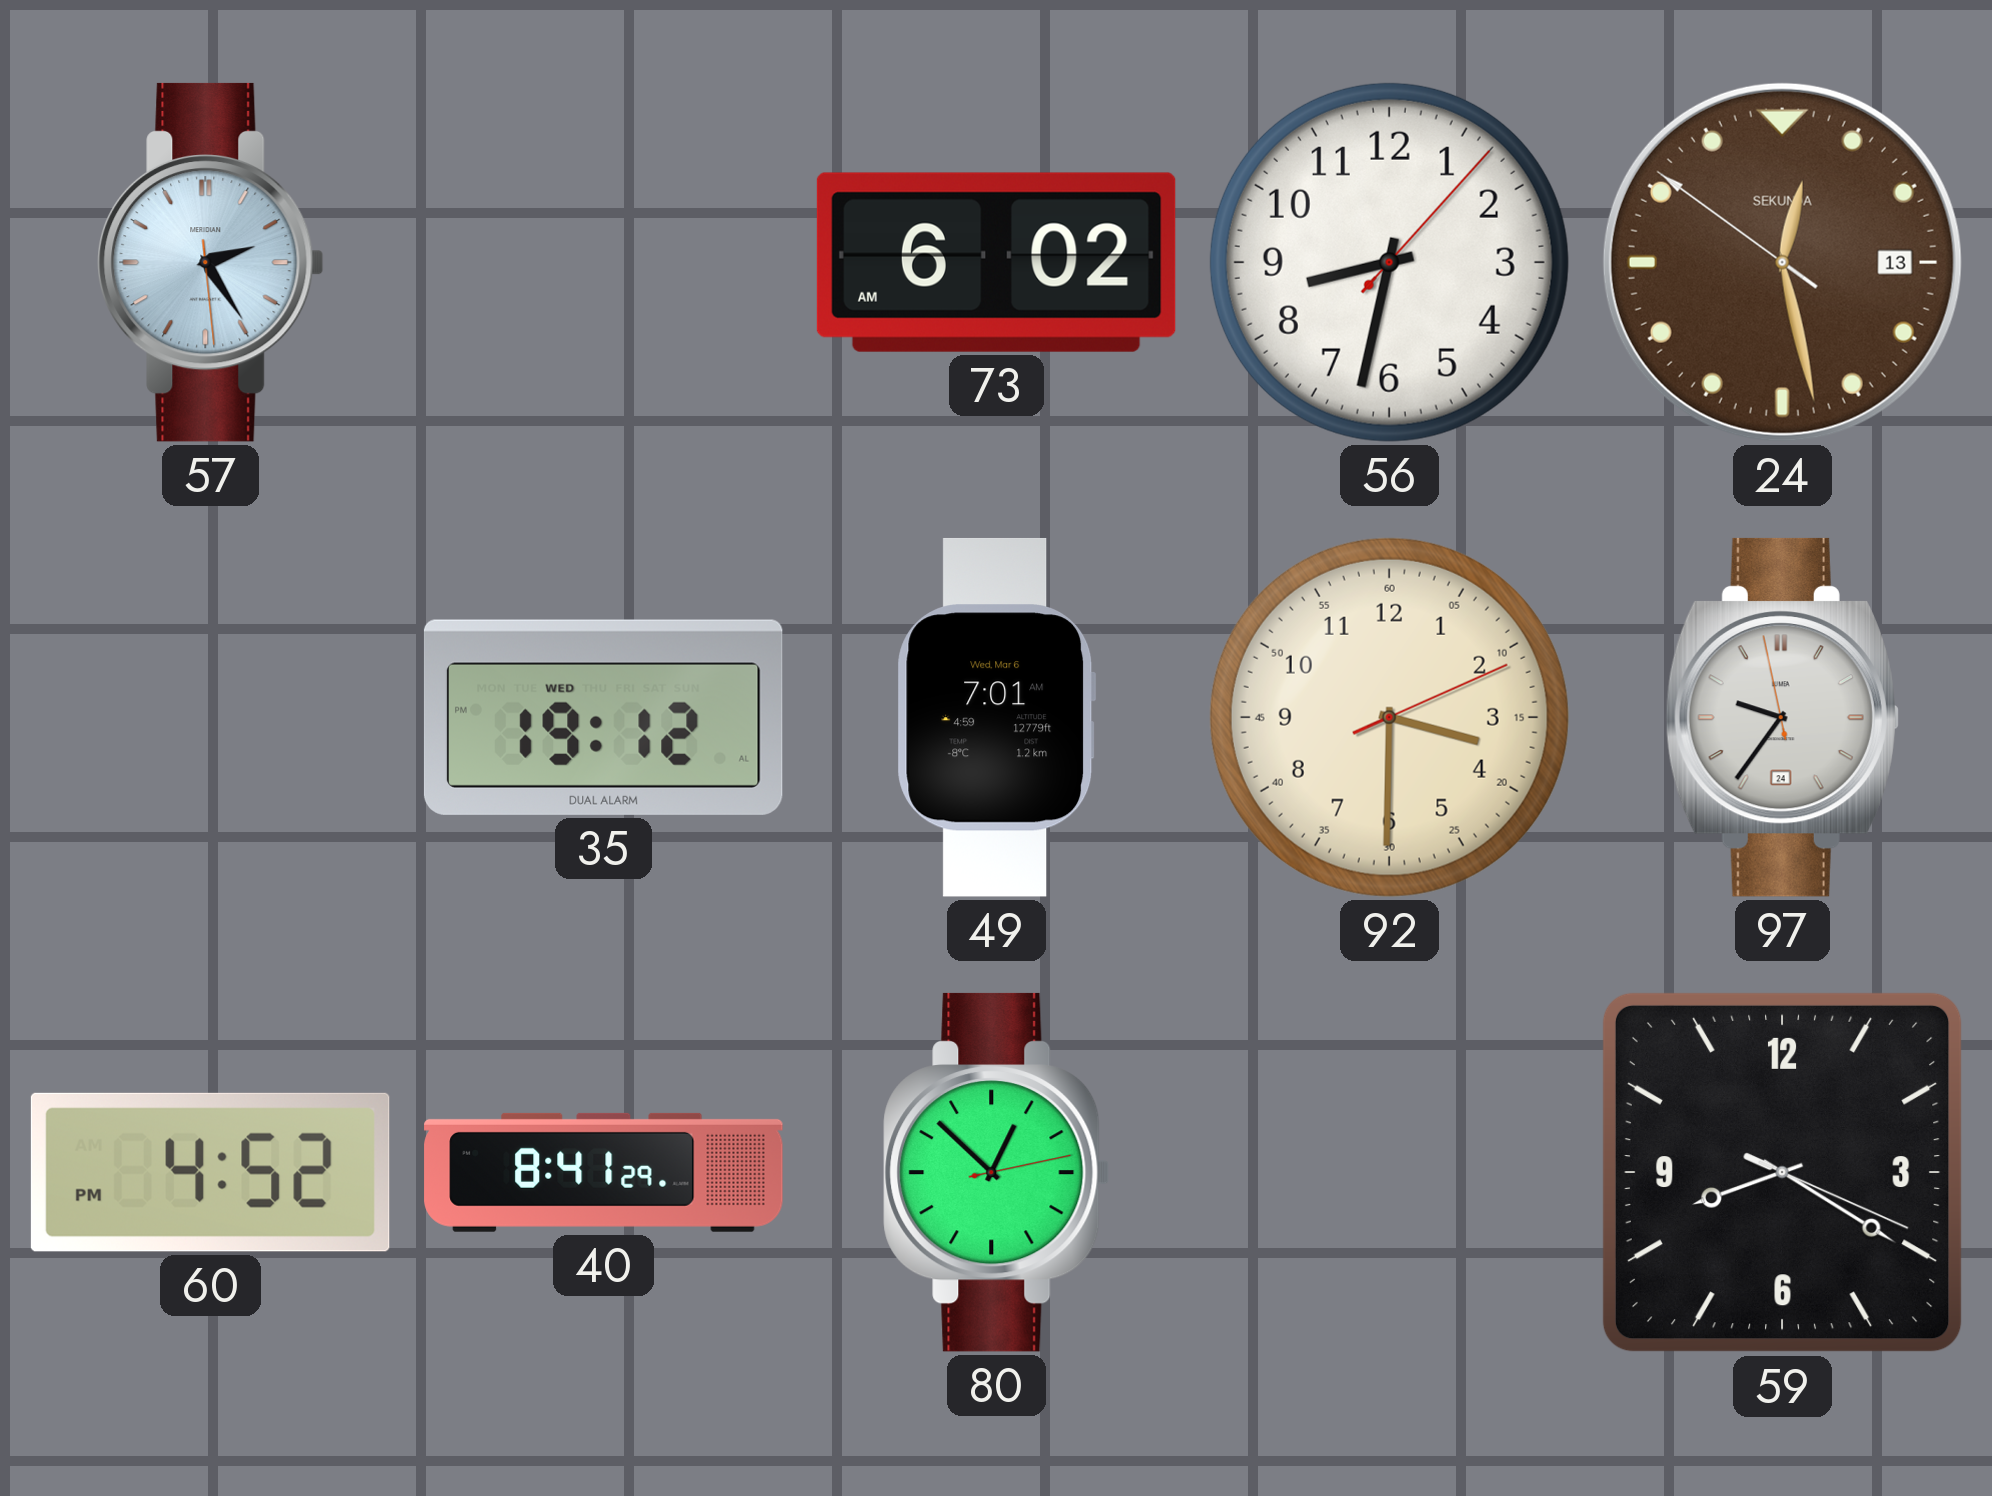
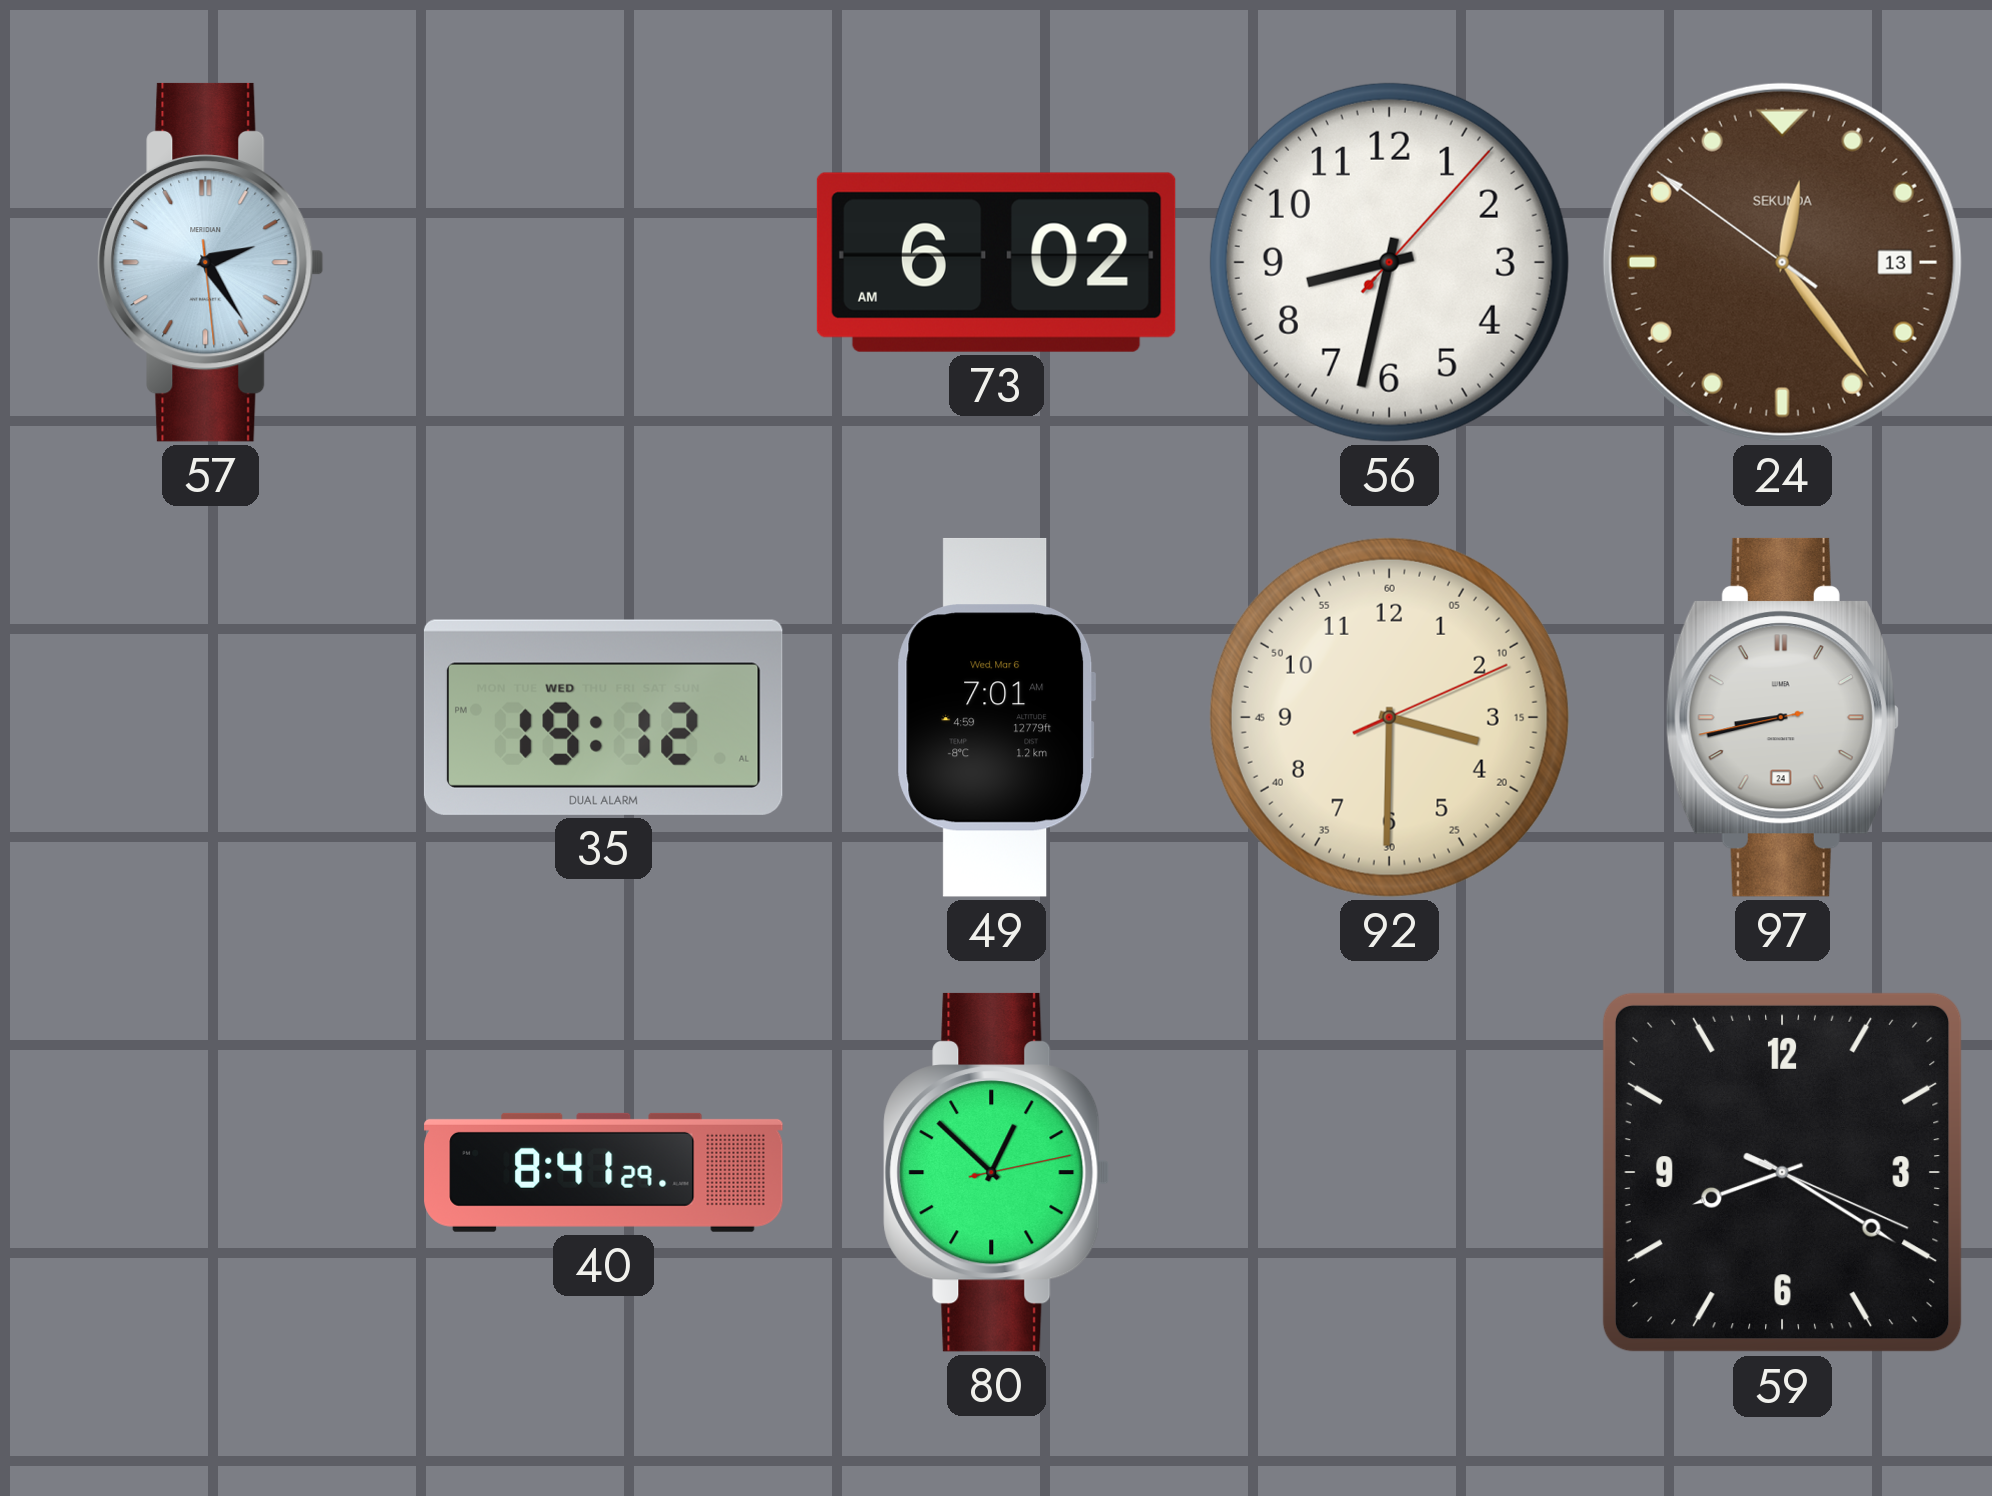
24: 12:27 -> 12:23 (1782, 262)
97: 9:35 -> 8:42 (1782, 717)
60: 4:52 -> none (210, 1172)
